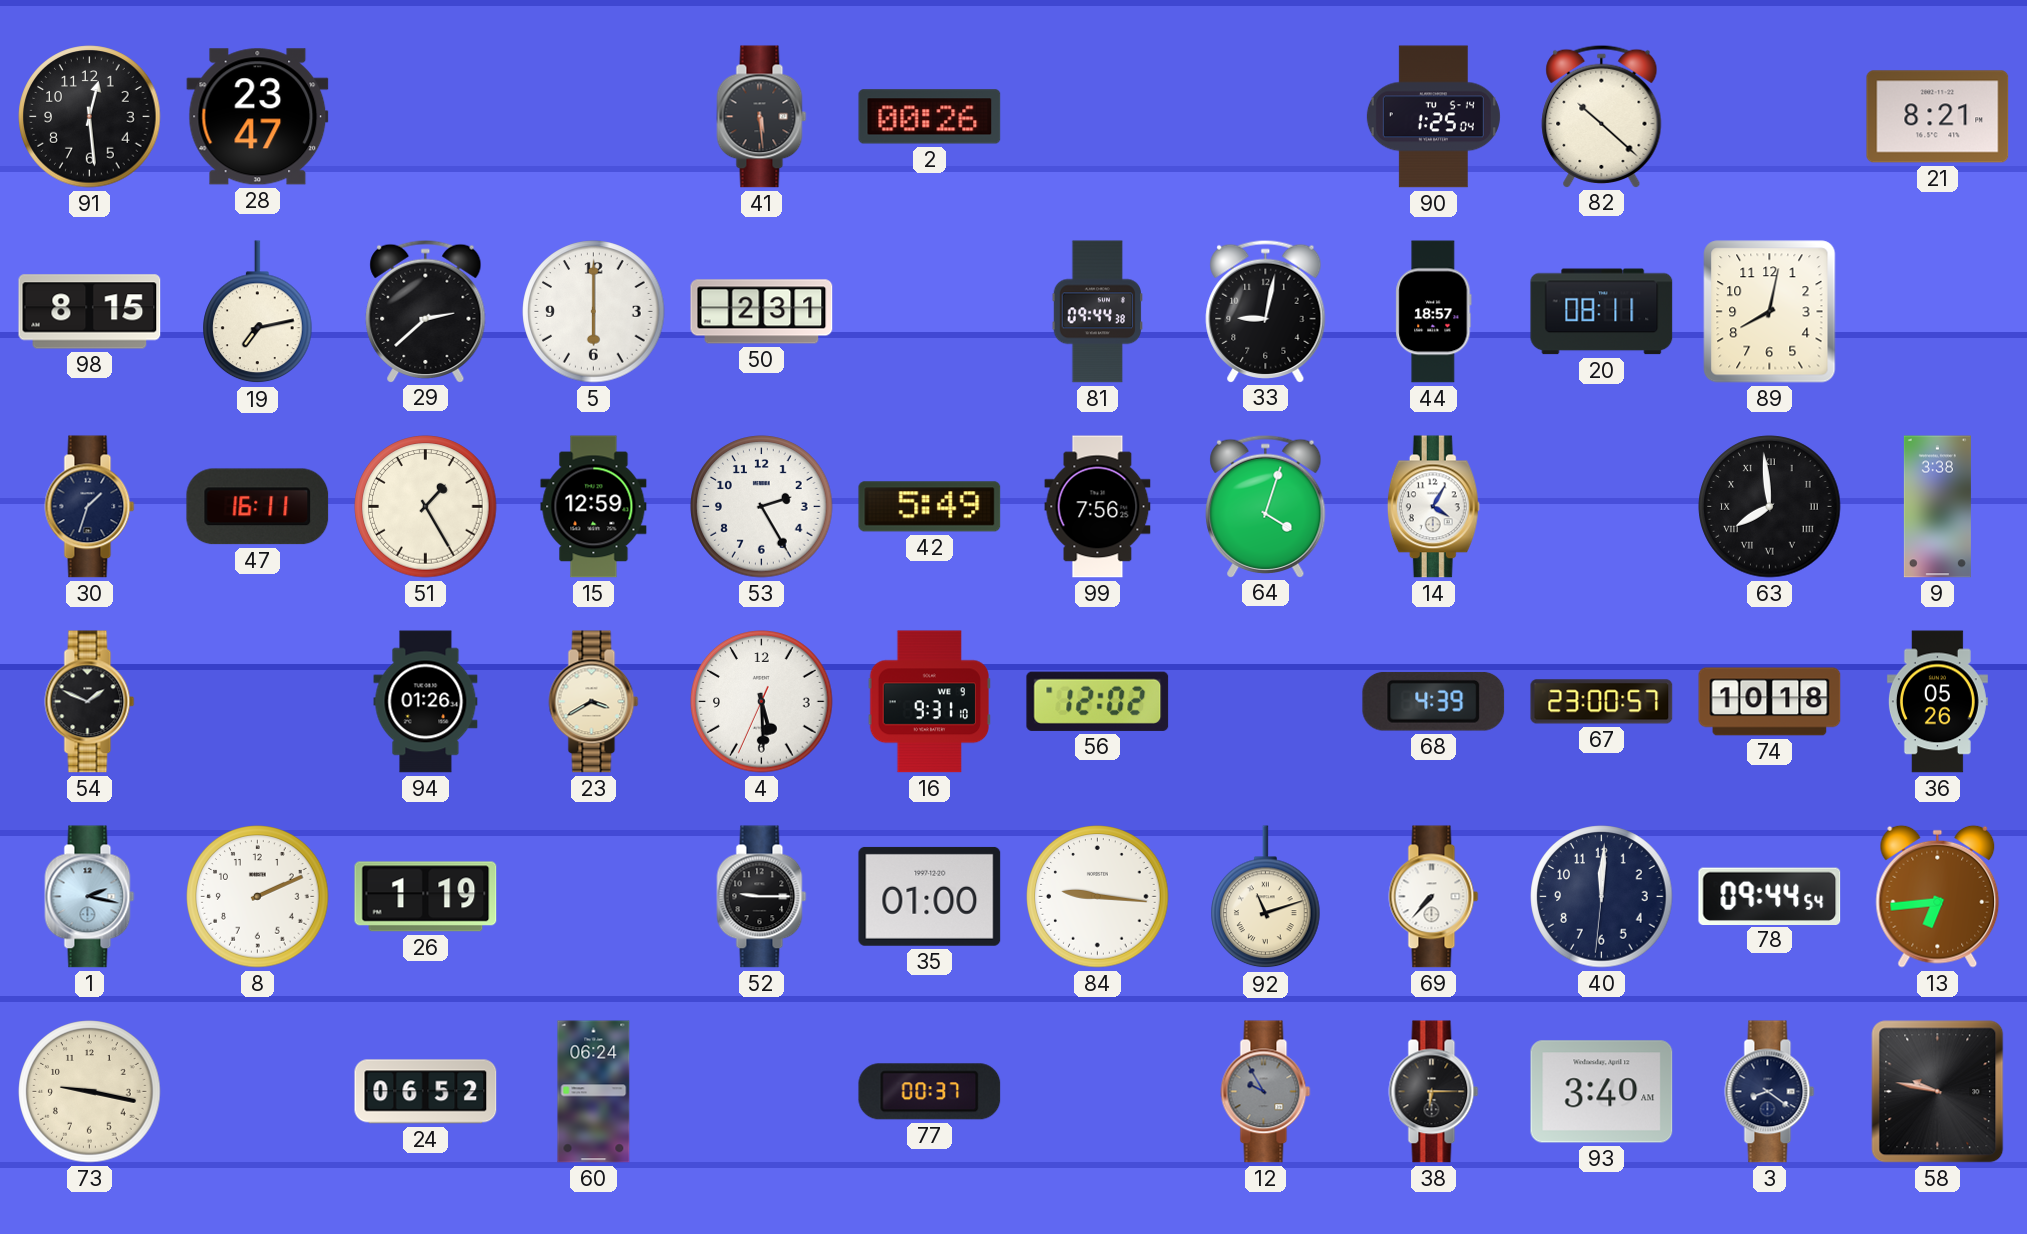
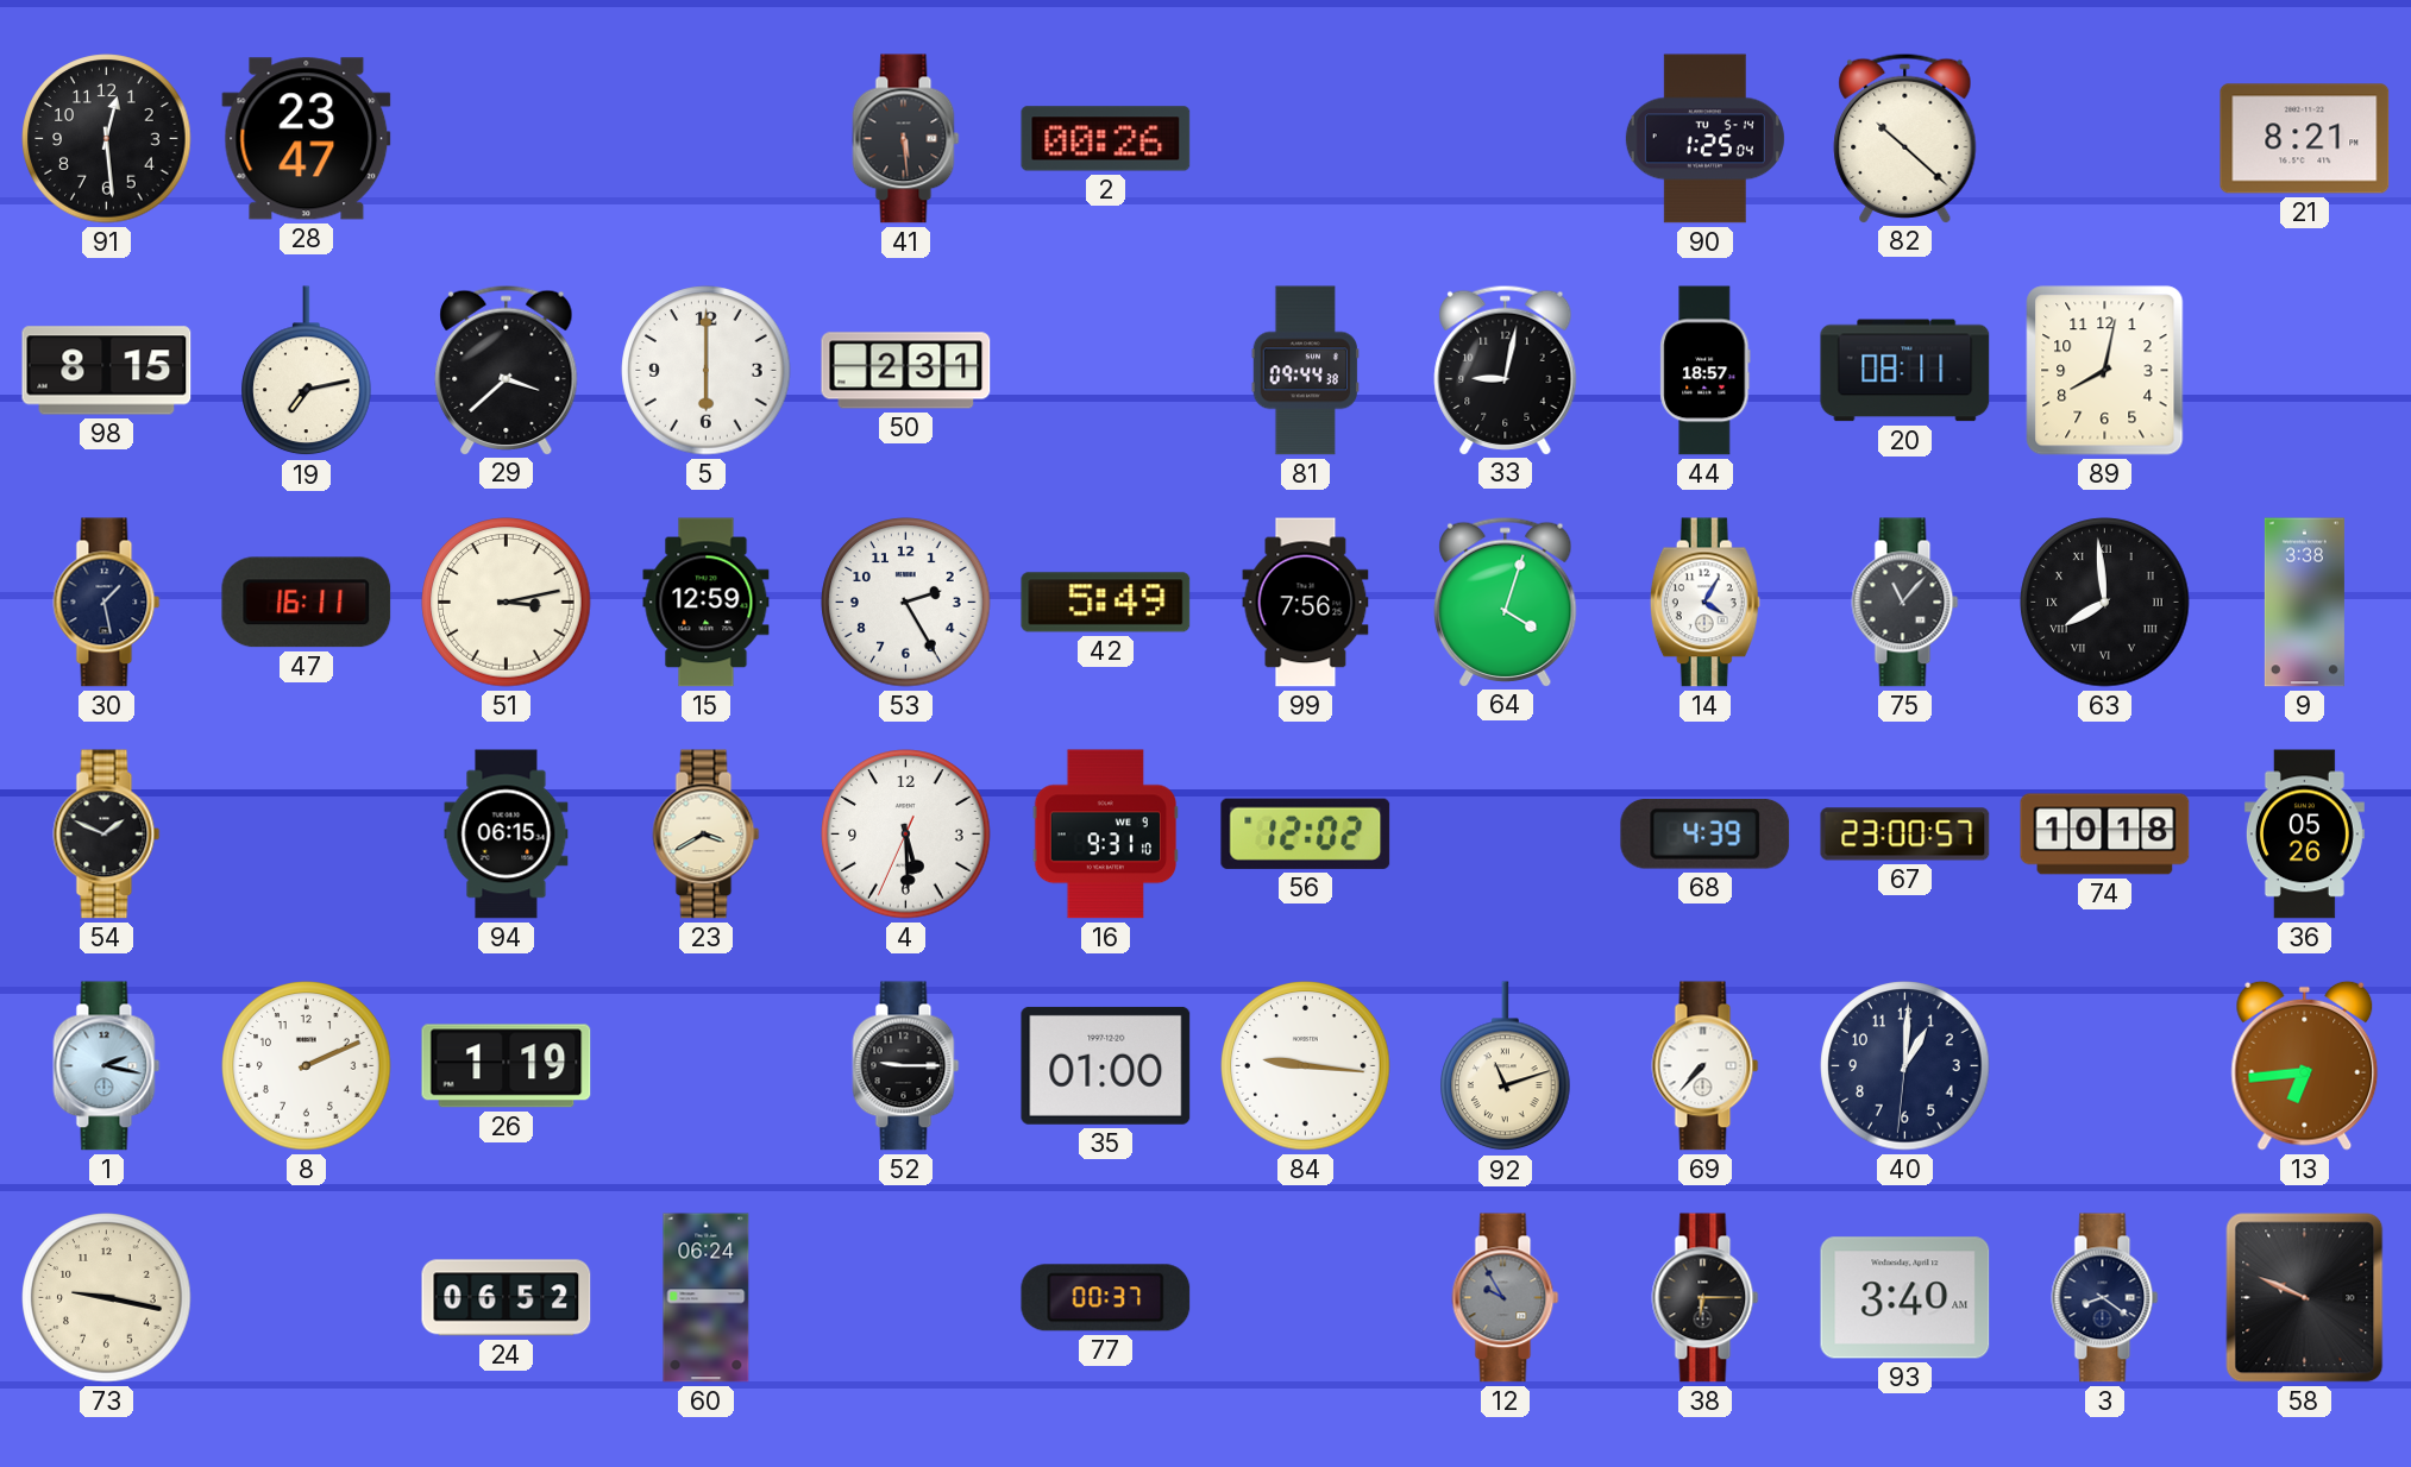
29: 2:38 -> 3:38 (507, 370)
30: 1:33 -> 1:28 (107, 603)
51: 1:25 -> 3:13 (507, 603)
75: none -> 11:07 (1905, 603)
94: 01:26 -> 06:15 (507, 835)
40: 12:00 -> 1:00 (1905, 1066)
78: 09:44 -> none (1770, 896)
58: 9:47 -> 9:49 (2305, 1298)
